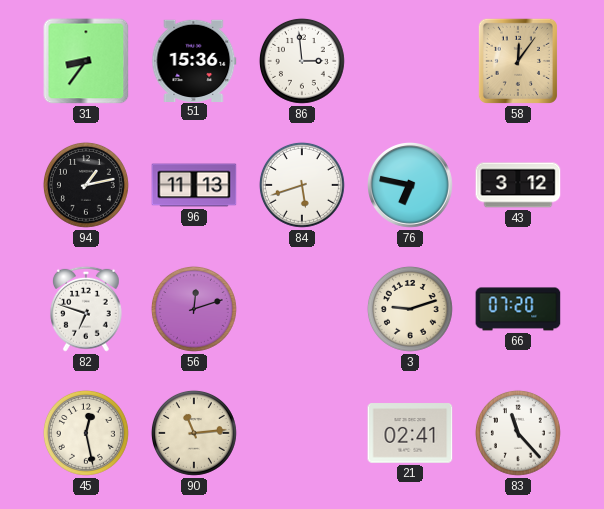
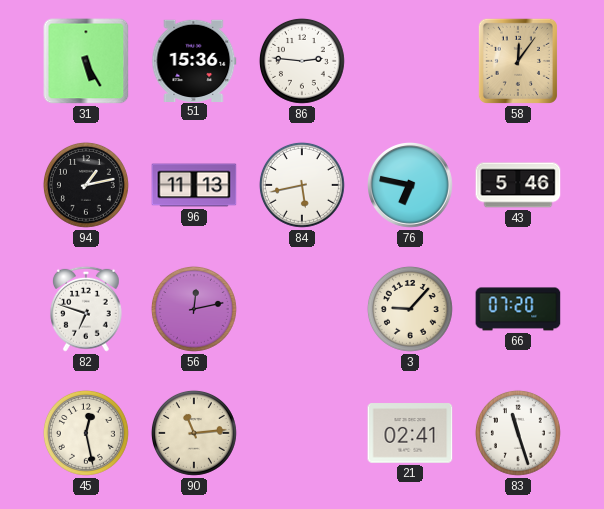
31: 8:36 -> 5:25 (86, 61)
86: 2:59 -> 2:46 (302, 61)
84: 5:42 -> 5:43 (302, 185)
43: 3:12 -> 5:46 (518, 185)
56: 12:12 -> 12:13 (194, 309)
3: 9:12 -> 9:07 (410, 309)
83: 11:23 -> 11:27 (518, 433)
